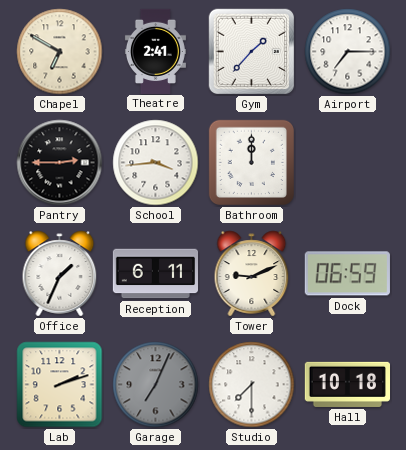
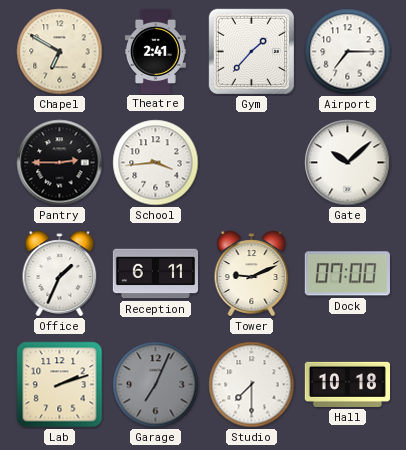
Bathroom: 12:00 -> none (251, 162)
Gate: none -> 10:08 (348, 163)
Dock: 06:59 -> 07:00 (347, 274)
